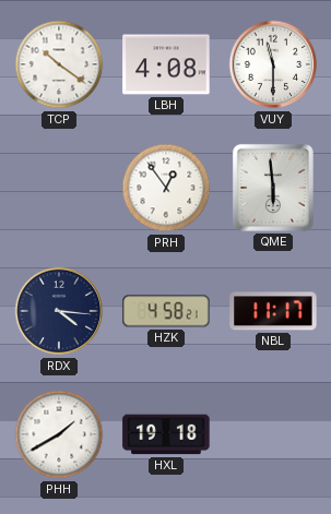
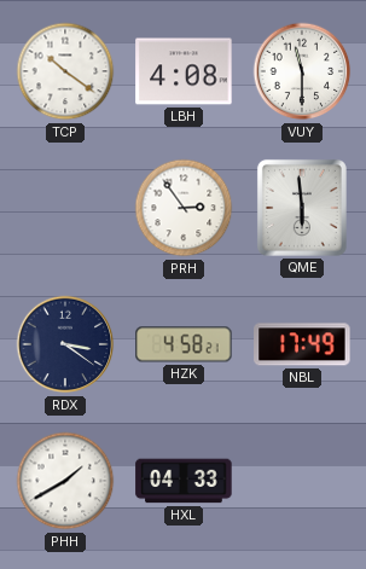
PRH: 12:54 -> 2:54 (184, 208)
RDX: 4:16 -> 3:21 (65, 344)
NBL: 11:17 -> 17:49 (302, 344)
HXL: 19:18 -> 04:33 (184, 481)
